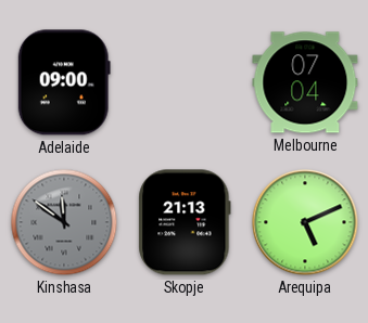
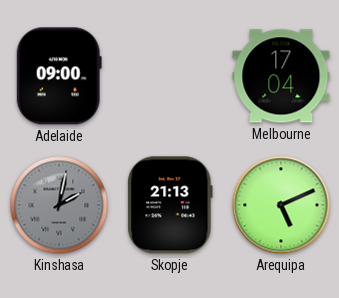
Melbourne: 07:04 -> 17:04 (281, 76)
Kinshasa: 11:51 -> 2:02 (59, 205)
